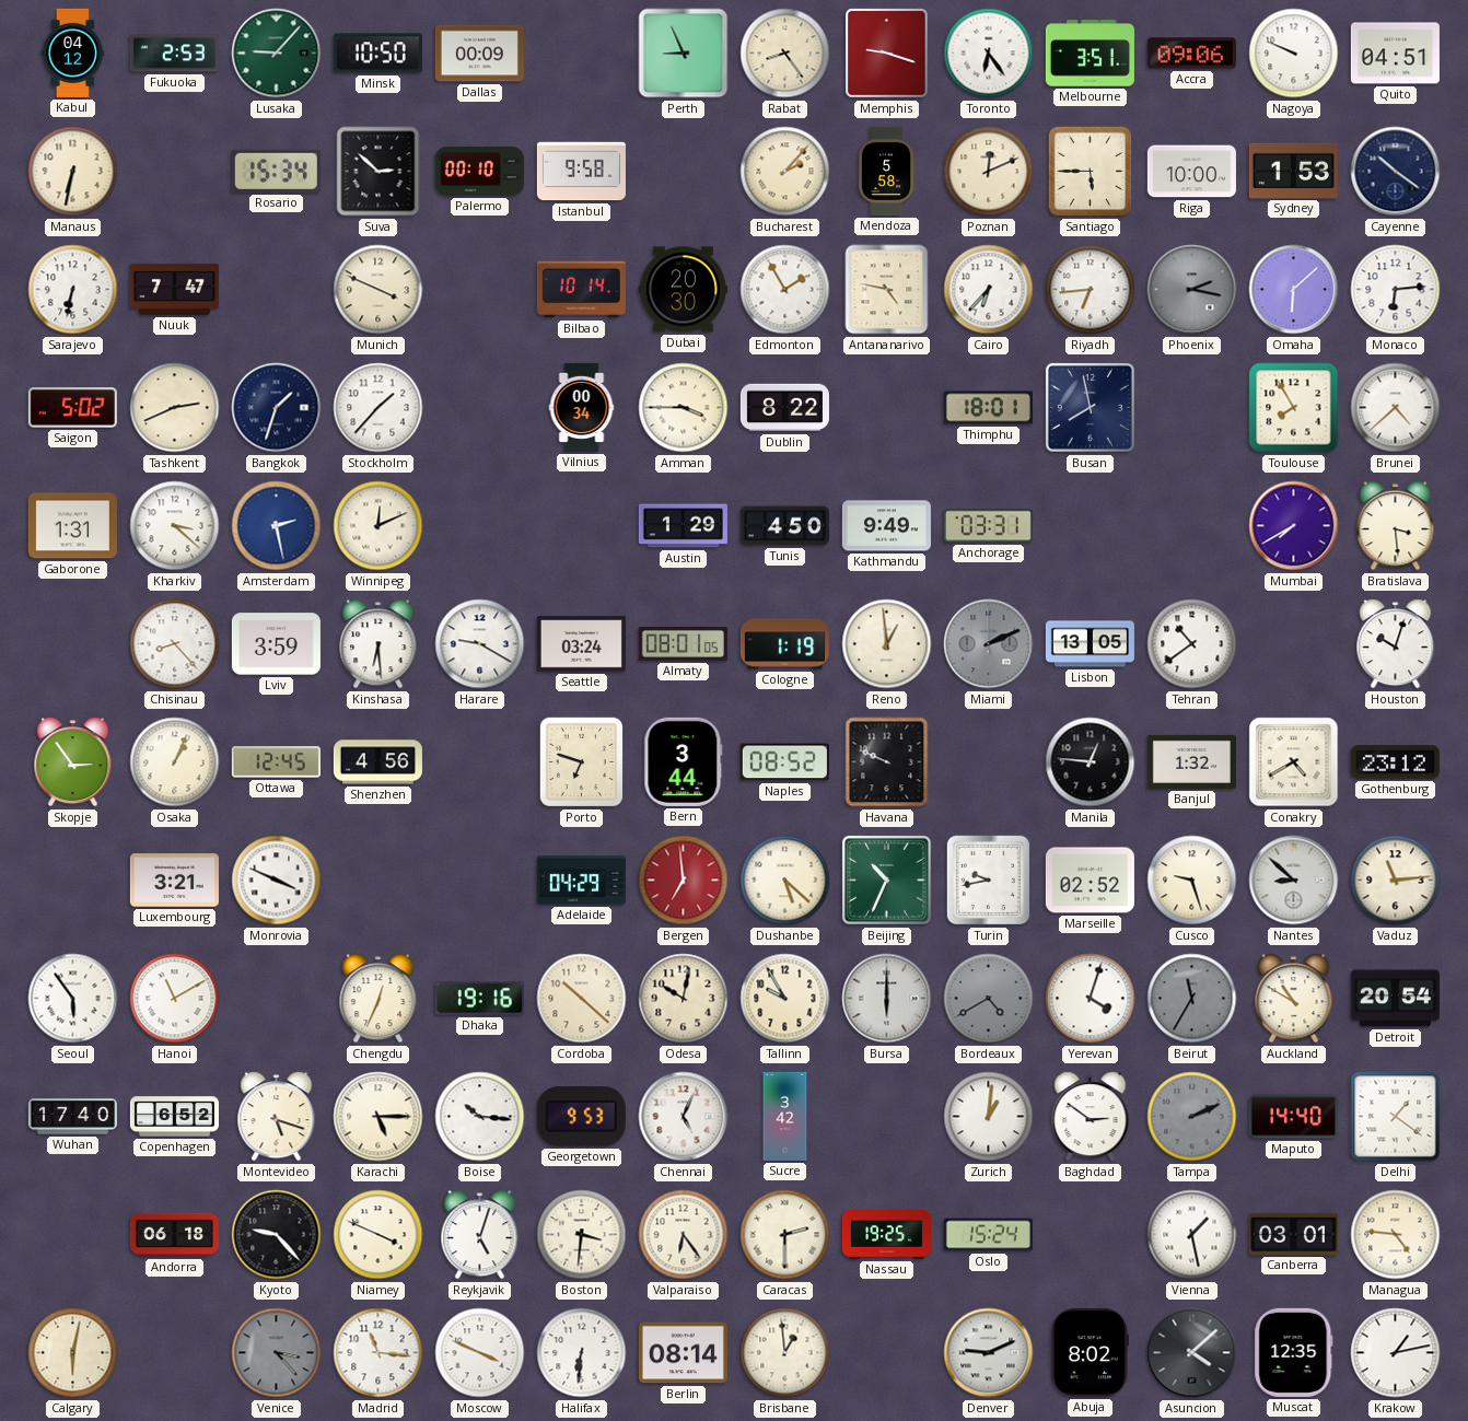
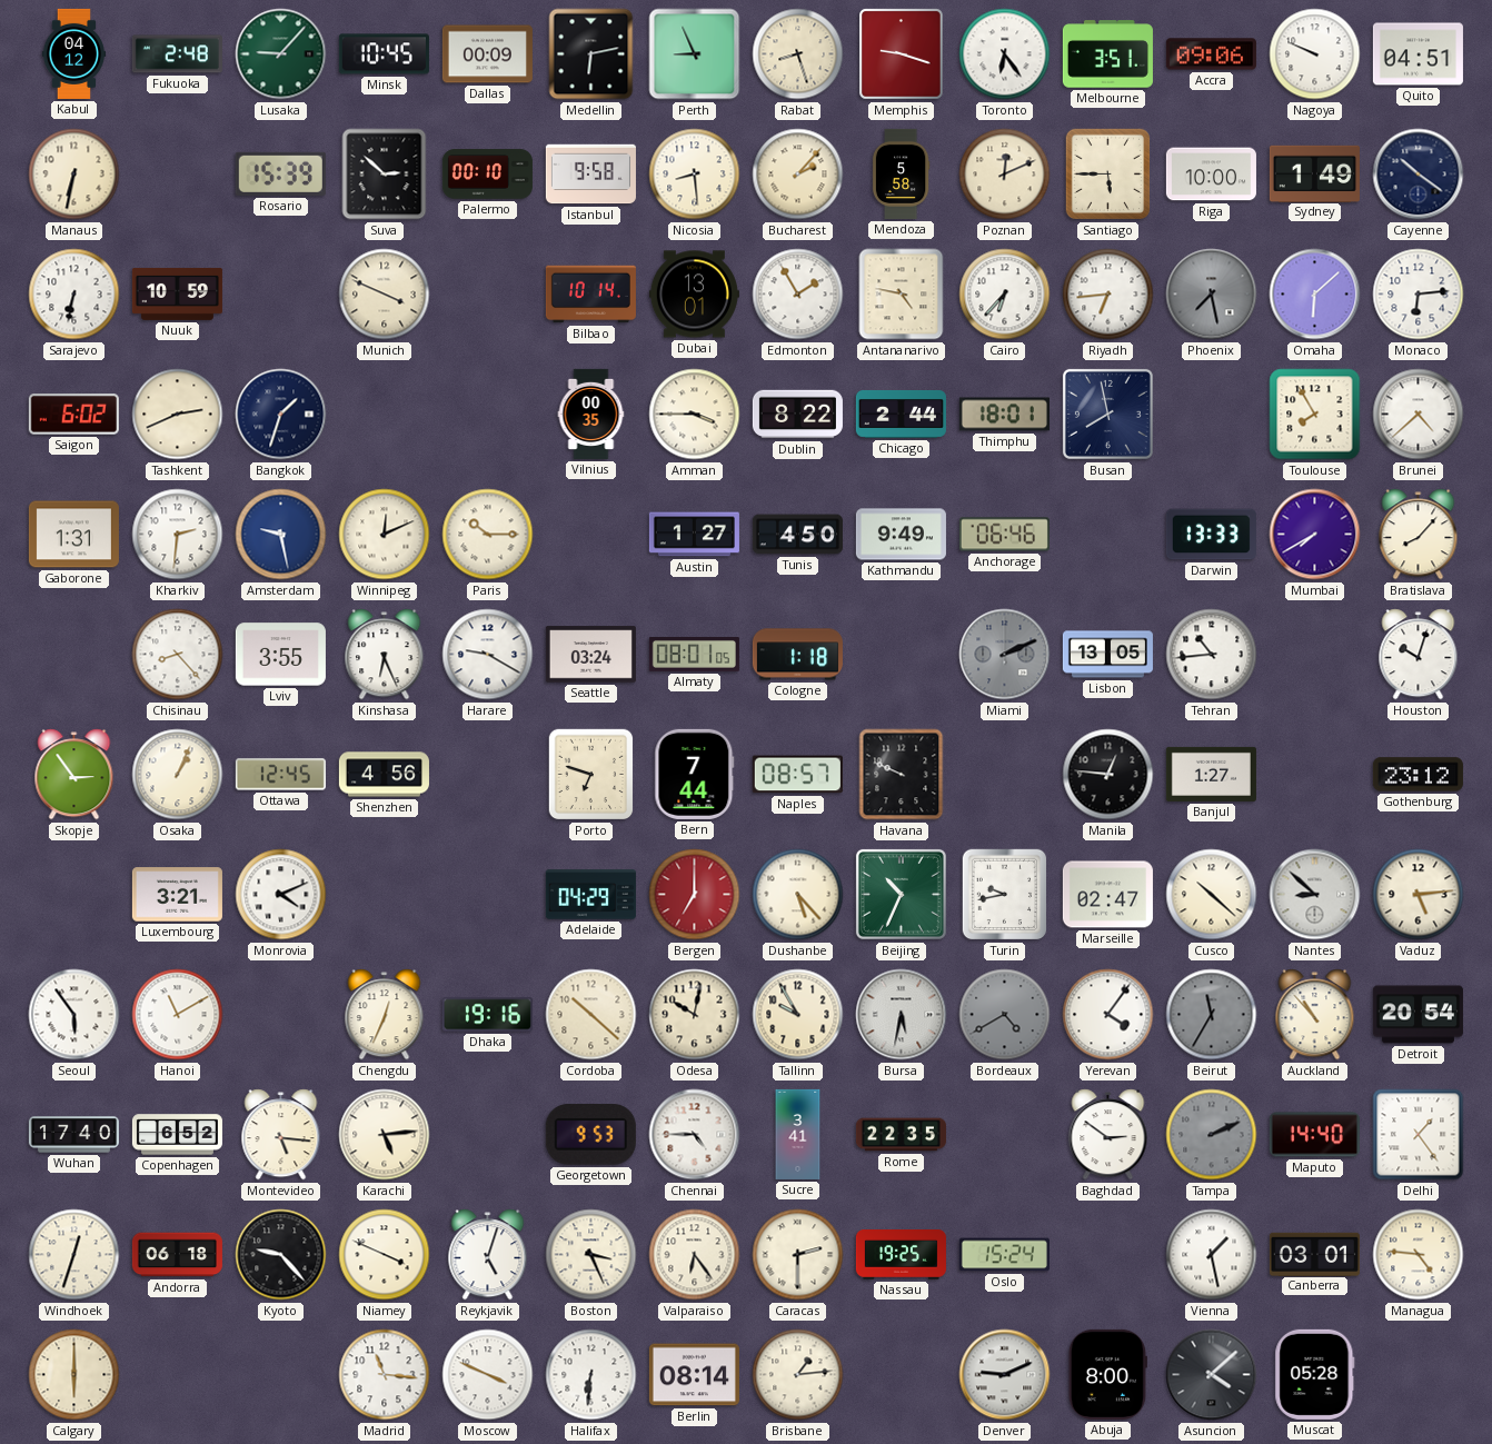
Fukuoka: 2:53 -> 2:48 (177, 54)
Minsk: 10:50 -> 10:45 (384, 54)
Medellin: none -> 6:13 (591, 54)
Rabat: 8:24 -> 8:27 (798, 54)
Rosario: 15:34 -> 15:39 (280, 173)
Nicosia: none -> 8:29 (695, 175)
Sydney: 1:53 -> 1:49 (1314, 173)
Nuuk: 7:47 -> 10:59 (177, 293)
Dubai: 20:30 -> 13:01 (694, 295)
Phoenix: 2:17 -> 7:28 (1212, 295)
Saigon: 5:02 -> 6:02 (73, 415)
Stockholm: 1:37 -> none (378, 408)
Vilnius: 00:34 -> 00:35 (591, 414)
Chicago: none -> 2:44 (901, 415)
Kharkiv: 3:22 -> 2:31 (178, 535)
Amsterdam: 2:28 -> 9:28 (281, 535)
Paris: none -> 10:15 (488, 535)
Austin: 1:29 -> 1:27 (694, 535)
Anchorage: 03:31 -> 06:46 (1004, 535)
Darwin: none -> 13:33 (1211, 535)
Bratislava: 3:29 -> 8:07 (1419, 535)
Lviv: 3:59 -> 3:55 (280, 655)
Kinshasa: 6:29 -> 6:26 (385, 655)
Cologne: 1:19 -> 1:18 (797, 655)
Reno: 12:59 -> none (887, 644)
Tehran: 10:39 -> 10:44 (1212, 655)
Bern: 3:44 -> 7:44 (695, 774)
Naples: 08:52 -> 08:57 (797, 775)
Banjul: 1:32 -> 1:27 (1211, 774)
Conakry: 4:40 -> none (1294, 762)
Monrovia: 3:49 -> 4:11 (281, 895)
Bergen: 6:59 -> 7:00 (695, 895)
Dushanbe: 5:22 -> 5:23 (798, 895)
Marseille: 02:52 -> 02:47 (1107, 895)
Cusco: 9:27 -> 10:22 (1212, 895)
Vaduz: 11:14 -> 5:14 (1419, 895)
Bursa: 6:00 -> 5:32 (902, 1015)
Yerevan: 4:03 -> 4:06 (1108, 1015)
Auckland: 10:50 -> 10:53 (1315, 1015)
Montevideo: 5:18 -> 5:16 (281, 1135)
Karachi: 5:15 -> 5:14 (385, 1135)
Boise: 10:16 -> none (480, 1117)
Chennai: 5:04 -> 4:45 (695, 1135)
Sucre: 3:42 -> 3:41 (798, 1134)
Rome: none -> 22:35 (901, 1135)
Zurich: 1:01 -> none (989, 1117)
Delhi: 1:21 -> 1:24 (1419, 1135)
Windhoek: none -> 12:33 (74, 1255)
Boston: 3:31 -> 3:26 (591, 1255)
Calgary: 6:02 -> 6:00 (74, 1375)
Venice: 3:23 -> none (277, 1353)
Brisbane: 12:59 -> 1:14 (798, 1375)
Abuja: 8:02 -> 8:00 (1107, 1374)
Muscat: 12:35 -> 05:28 (1315, 1374)
Krakow: 1:13 -> none (1396, 1353)
